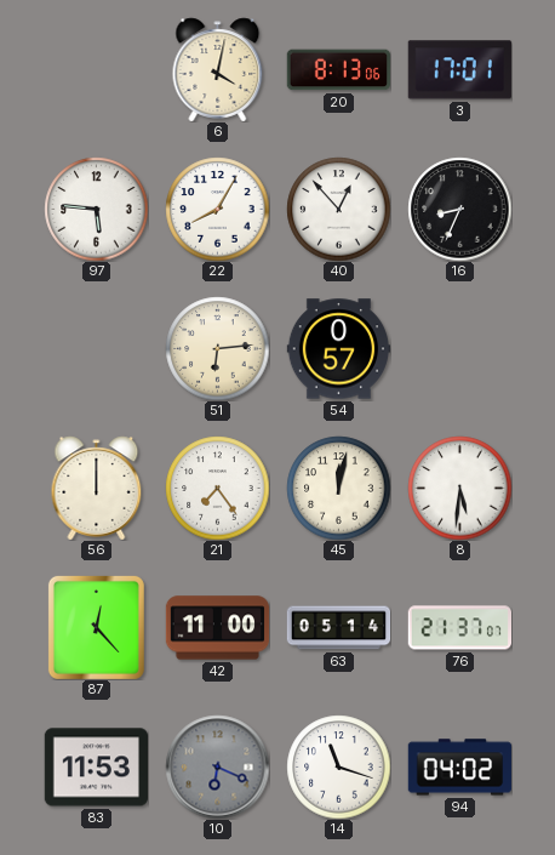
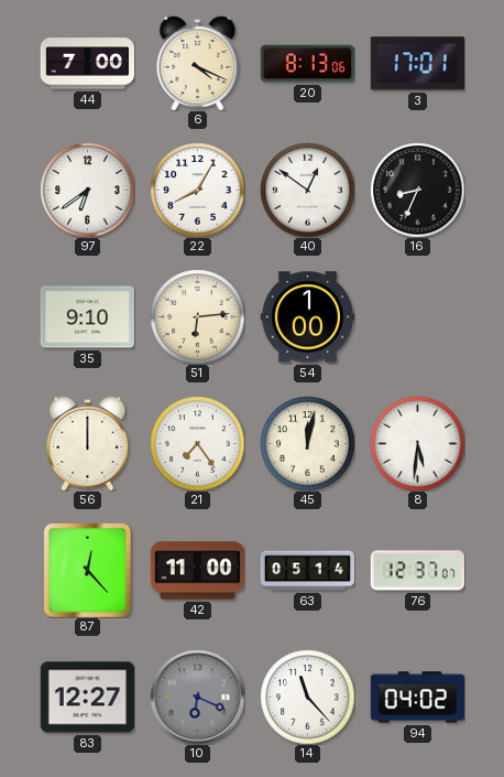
44: none -> 7:00 (87, 64)
6: 4:02 -> 4:19 (198, 63)
97: 5:46 -> 6:39 (87, 190)
40: 12:53 -> 12:51 (307, 190)
35: none -> 9:10 (87, 317)
54: 0:57 -> 1:00 (307, 317)
76: 21:37 -> 12:37 (417, 571)
83: 11:53 -> 12:27 (87, 698)
14: 11:18 -> 11:23 (307, 697)
